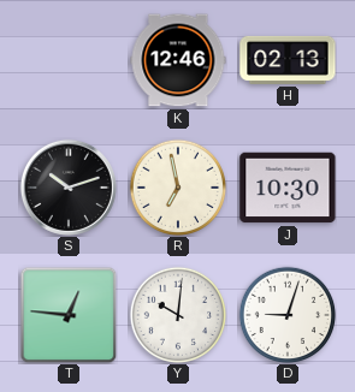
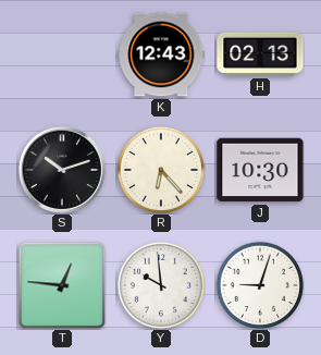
K: 12:46 -> 12:43 (161, 54)
R: 6:58 -> 6:23 (161, 170)
Y: 10:01 -> 9:59 (161, 285)
